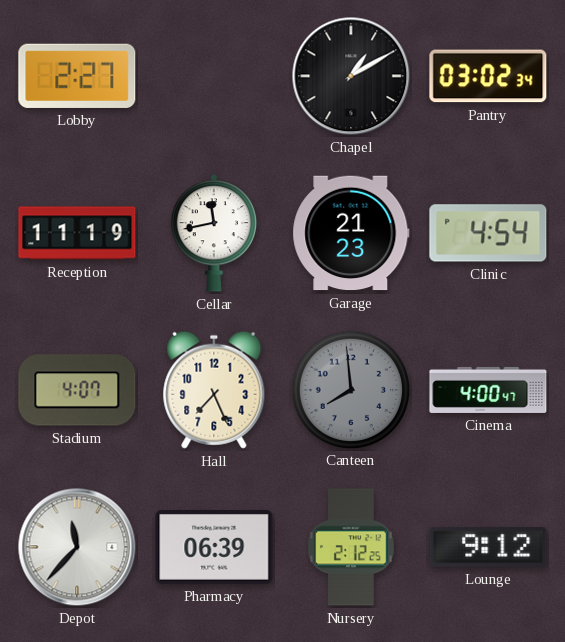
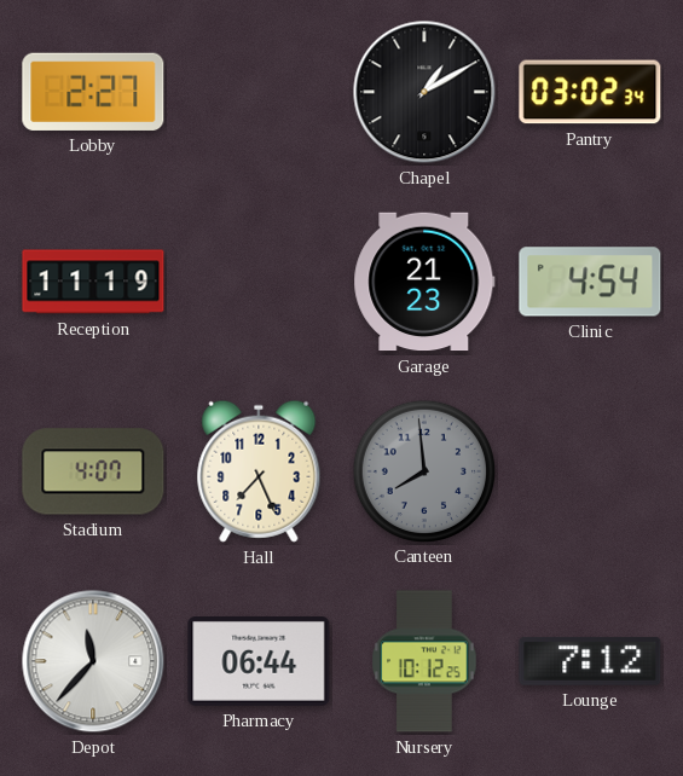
Cellar: 11:43 -> none (214, 234)
Cinema: 4:00 -> none (488, 390)
Pharmacy: 06:39 -> 06:44 (259, 662)
Nursery: 2:12 -> 10:12 (426, 661)
Lounge: 9:12 -> 7:12 (590, 661)
